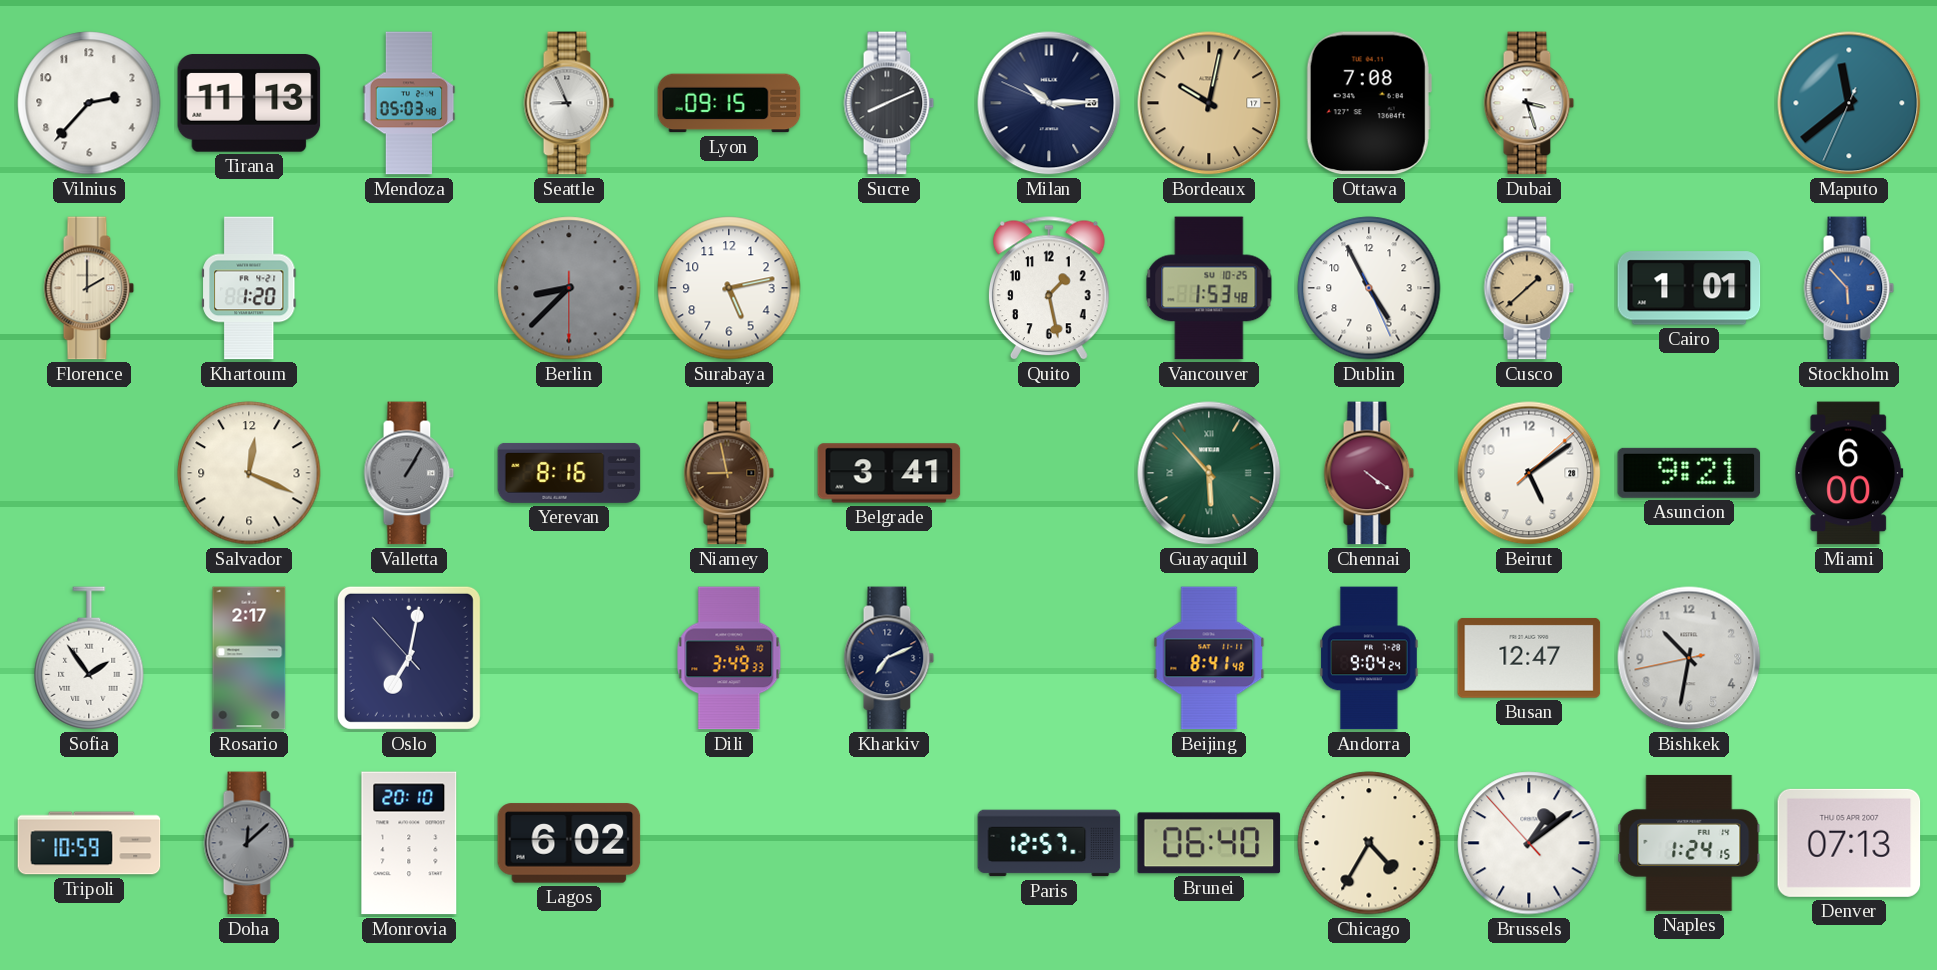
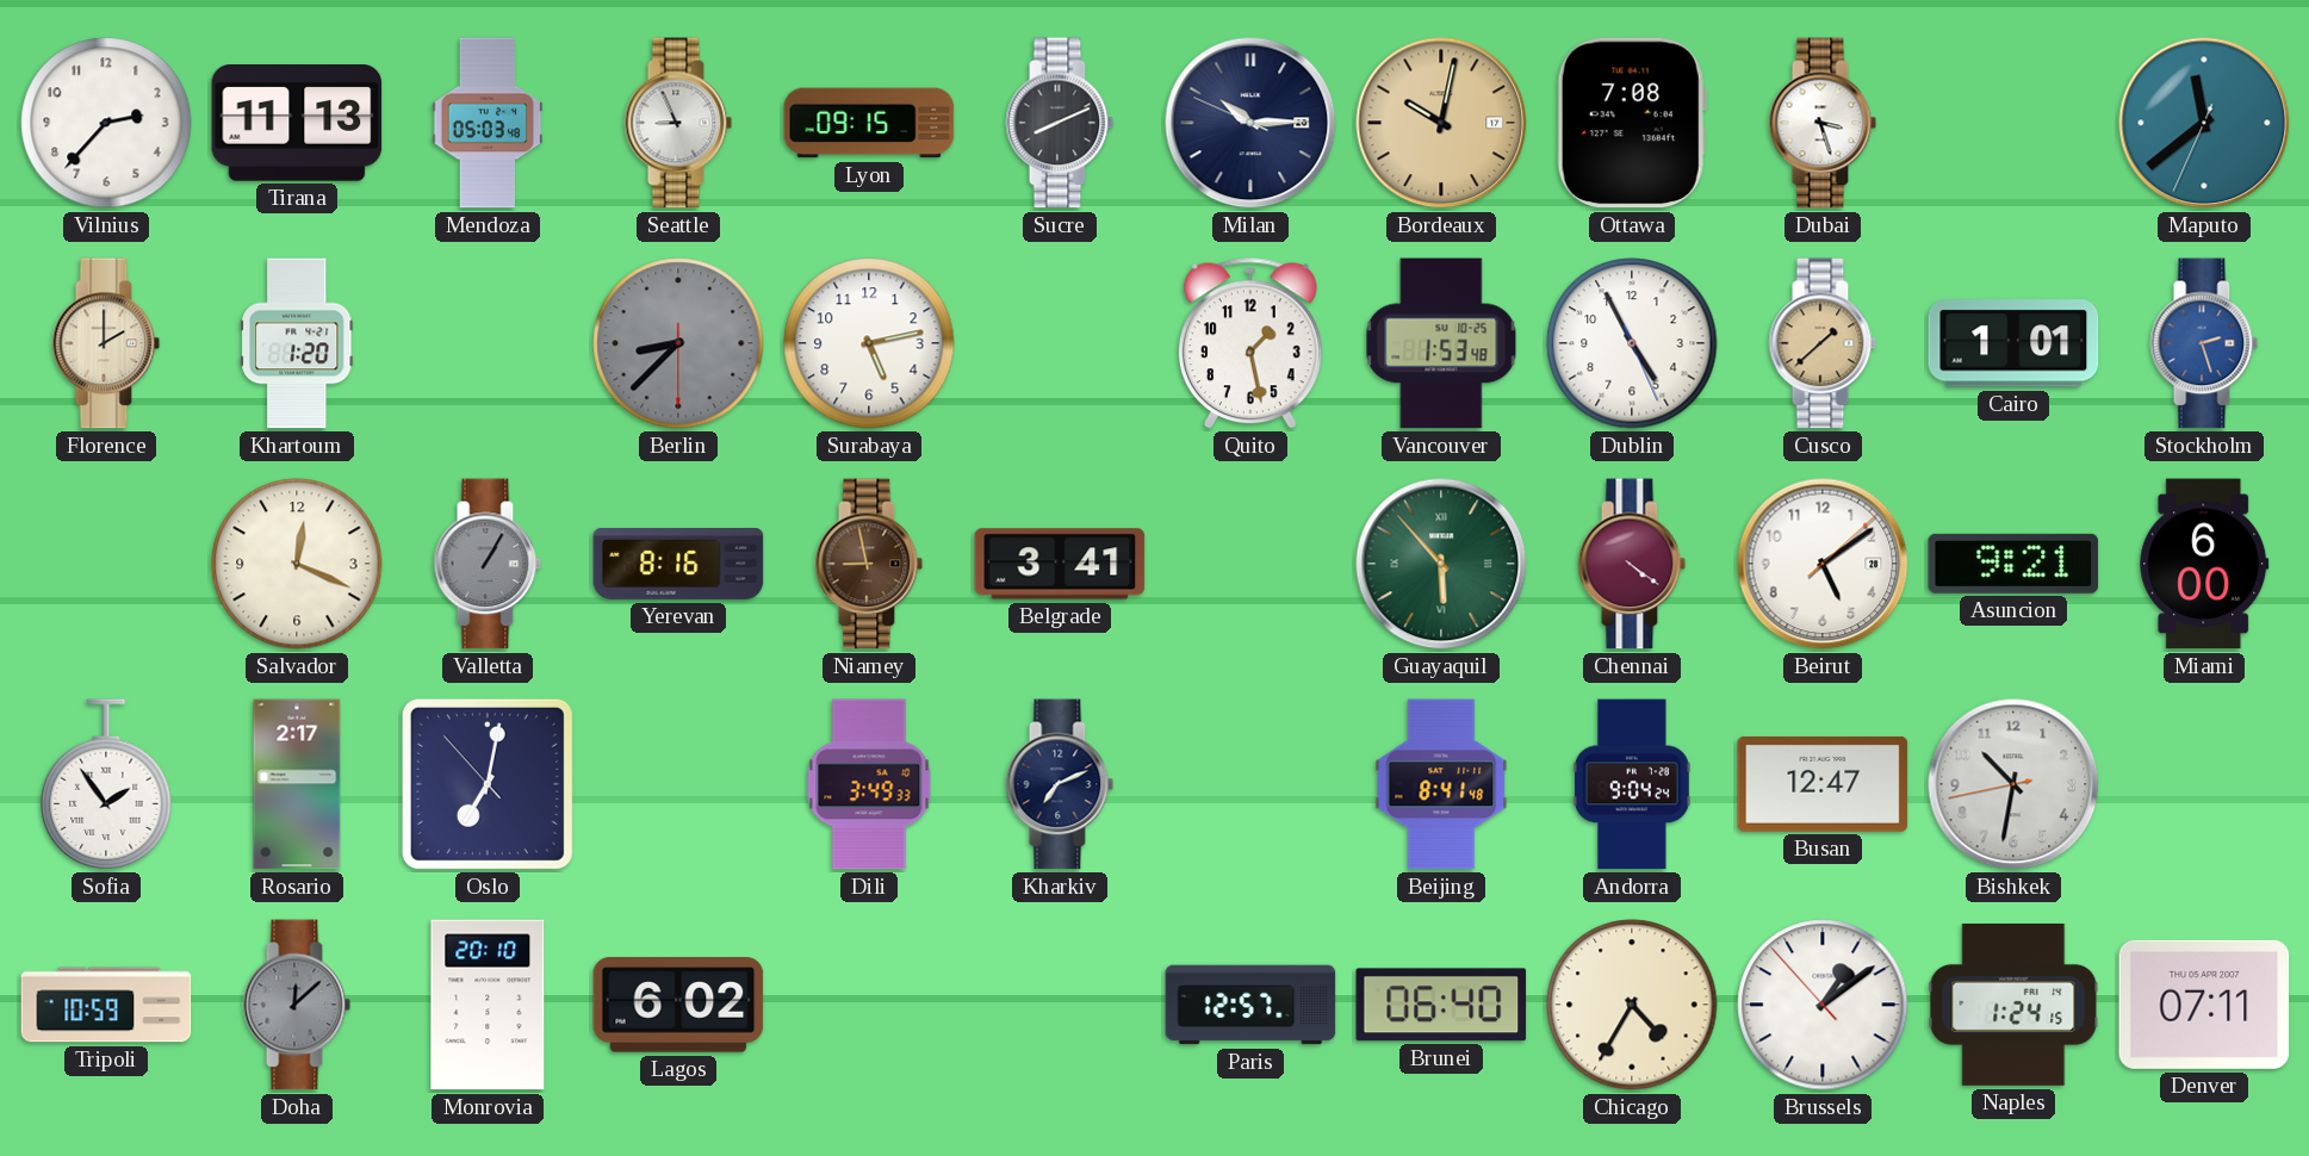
Stockholm: 5:53 -> 2:27 (2204, 343)
Denver: 07:13 -> 07:11 (2204, 1005)
